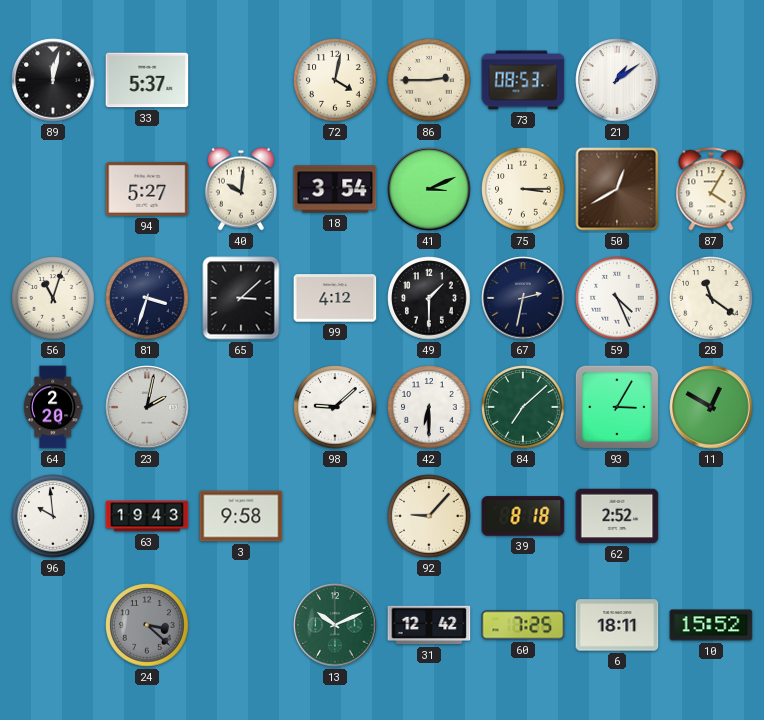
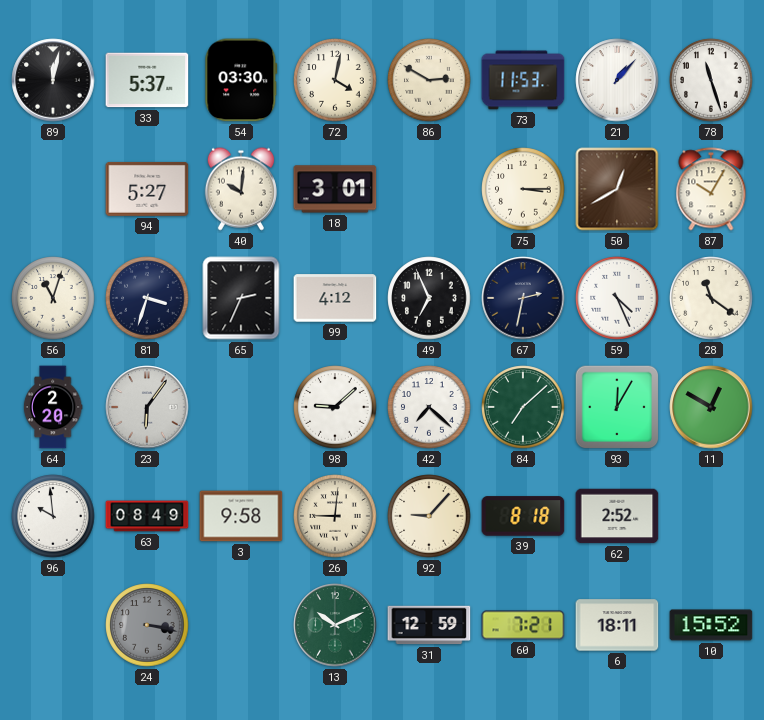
54: none -> 03:30 (241, 80)
86: 2:45 -> 2:50 (429, 80)
73: 08:53 -> 11:53 (523, 80)
21: 1:09 -> 1:07 (617, 80)
78: none -> 11:27 (711, 80)
18: 3:54 -> 3:01 (335, 189)
41: 3:11 -> none (429, 189)
87: 4:05 -> 10:05 (711, 189)
65: 3:08 -> 2:34 (241, 298)
49: 1:30 -> 6:56 (429, 298)
23: 2:02 -> 6:06 (147, 407)
42: 6:30 -> 7:22 (429, 407)
93: 3:05 -> 12:05 (617, 407)
63: 19:43 -> 08:49 (147, 516)
26: none -> 9:01 (335, 516)
24: 3:22 -> 3:17 (147, 625)
31: 12:42 -> 12:59 (429, 625)
60: 7:25 -> 7:21 (523, 625)
